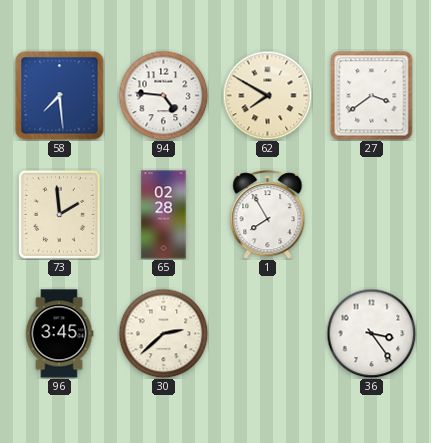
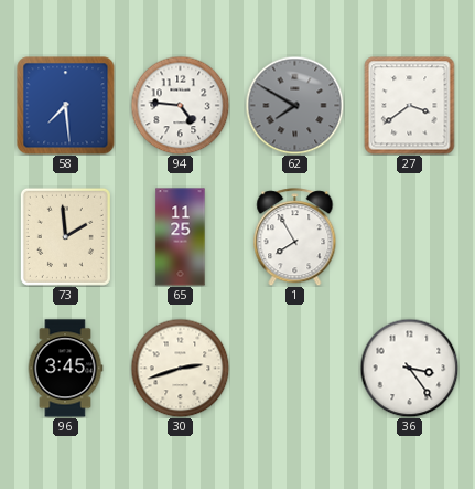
62 dial: cream -> grey (294, 105)
65: 02:28 -> 11:25 (181, 237)
30: 2:38 -> 2:42 (180, 368)
